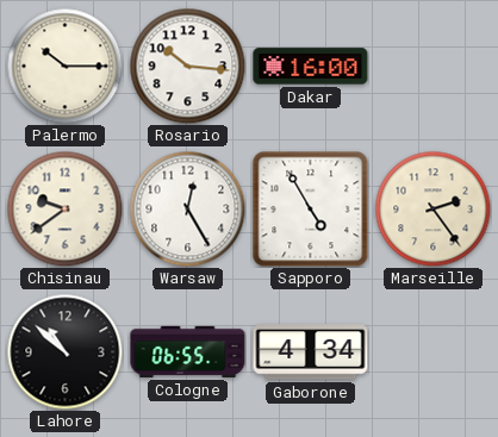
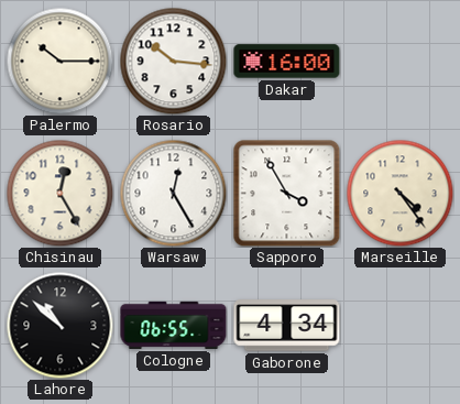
Chisinau: 9:39 -> 12:25 (59, 193)
Sapporo: 4:55 -> 3:55 (287, 194)
Marseille: 2:24 -> 4:24 (399, 193)
